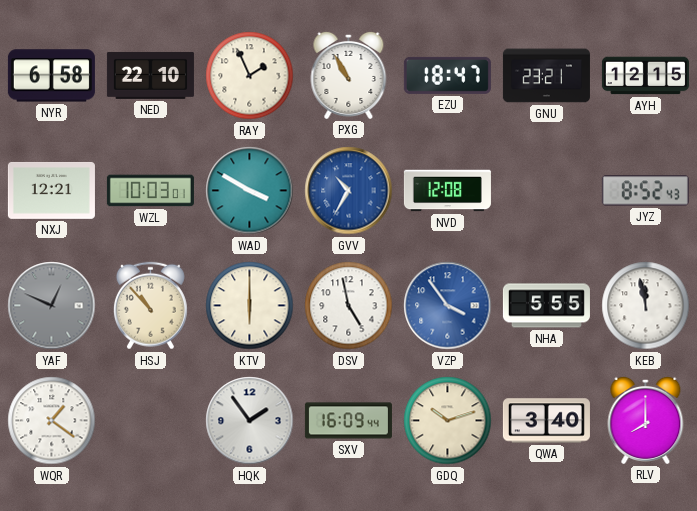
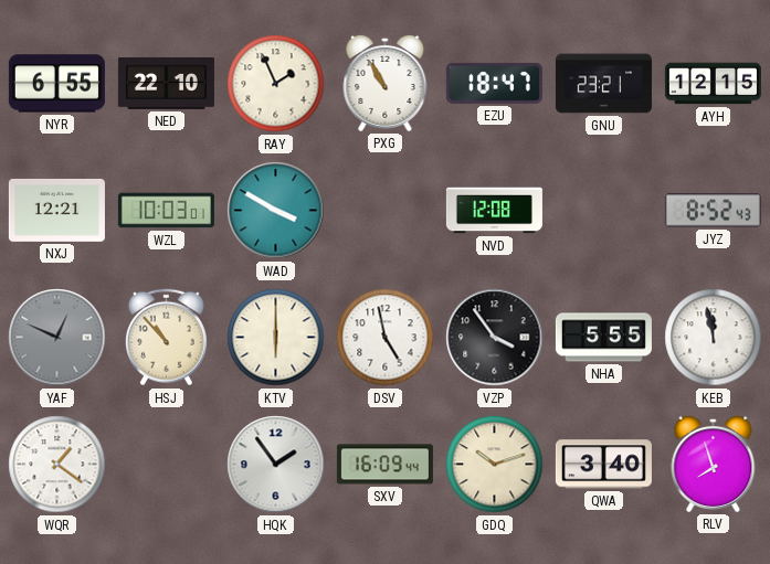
NYR: 6:58 -> 6:55 (56, 84)
GVV: 10:35 -> none (349, 191)
VZP dial: blue -> black (495, 338)
RLV: 8:00 -> 7:57 (714, 464)
